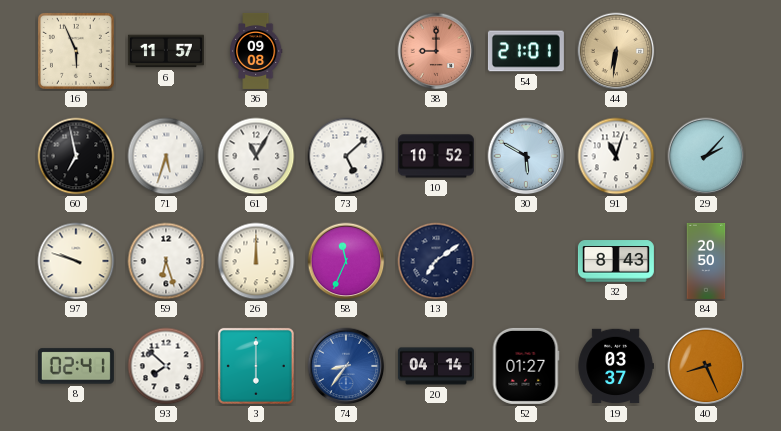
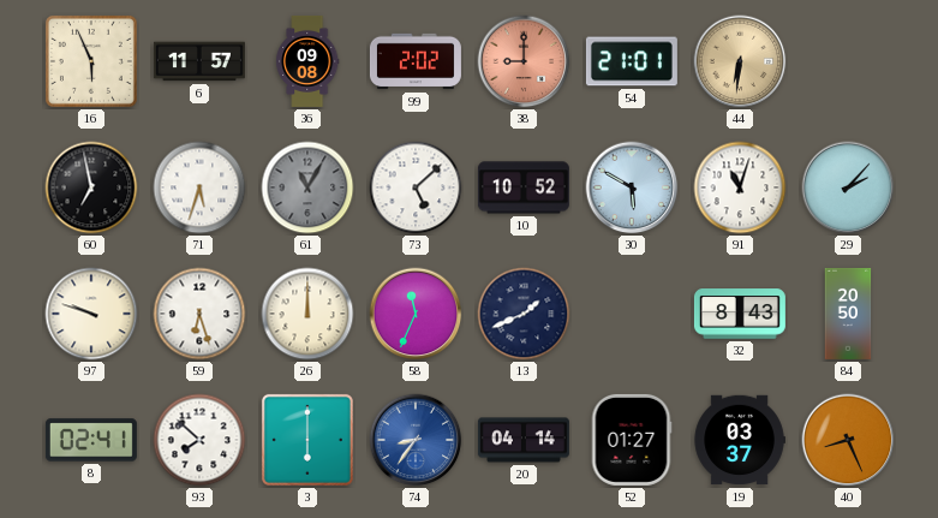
99: none -> 2:02 (416, 61)
61 dial: white -> grey (307, 187)
13: 7:09 -> 1:41 (524, 314)
